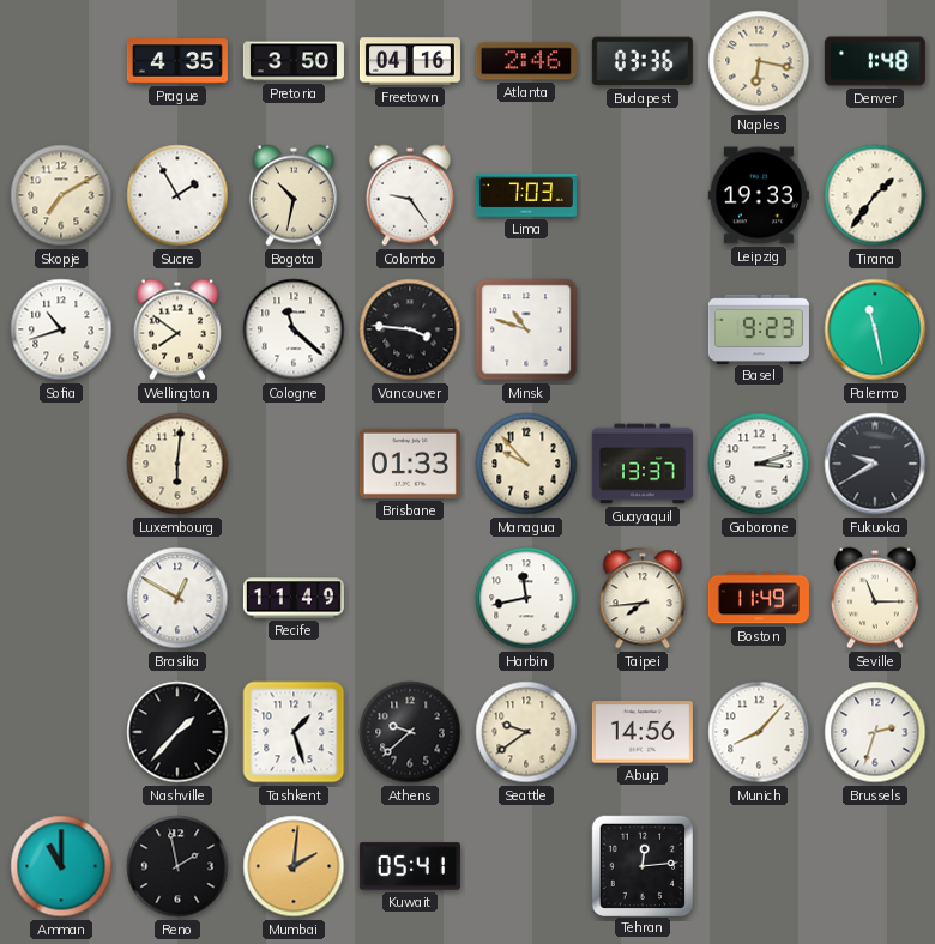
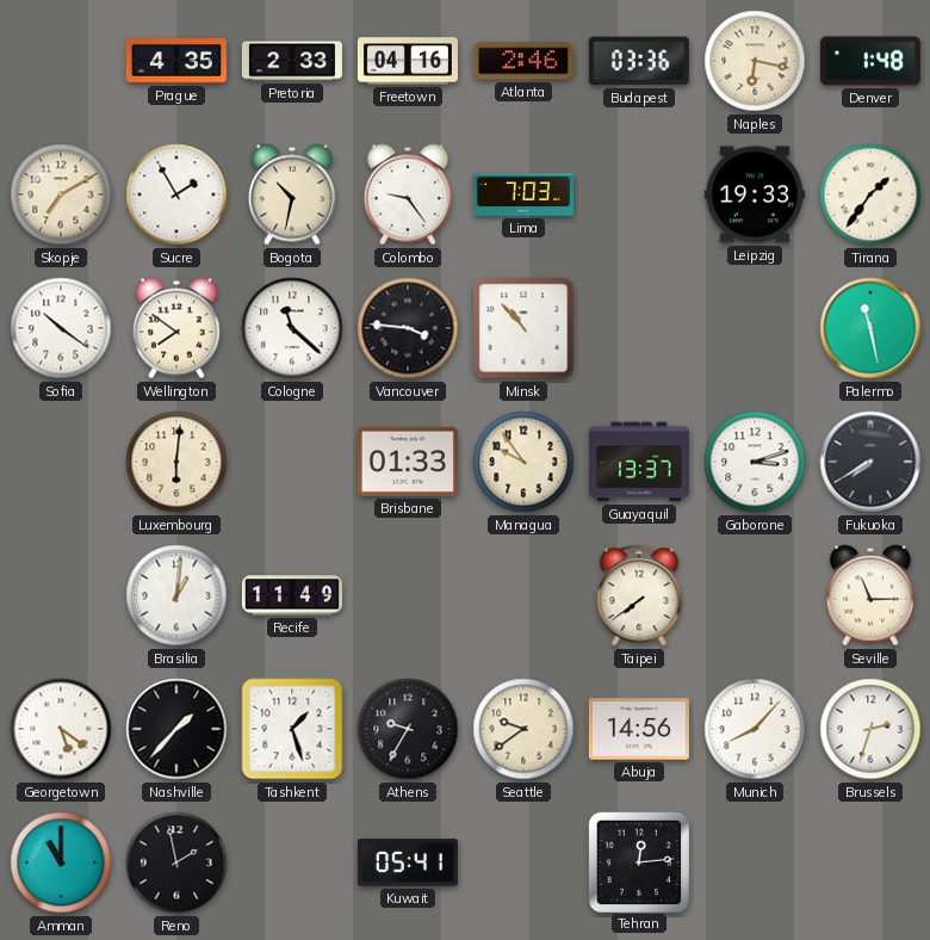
Pretoria: 3:50 -> 2:33 (292, 61)
Sofia: 10:42 -> 10:21 (61, 328)
Minsk: 10:48 -> 10:53 (523, 328)
Basel: 9:23 -> none (759, 328)
Managua: 9:53 -> 9:54 (523, 462)
Fukuoka: 9:40 -> 7:40 (870, 462)
Brasilia: 12:50 -> 1:01 (176, 595)
Harbin: 11:43 -> none (526, 598)
Taipei: 7:44 -> 7:39 (639, 595)
Boston: 11:49 -> none (759, 598)
Georgetown: none -> 5:21 (61, 729)
Athens: 9:38 -> 9:35 (408, 729)
Mumbai: 2:01 -> none (294, 866)
